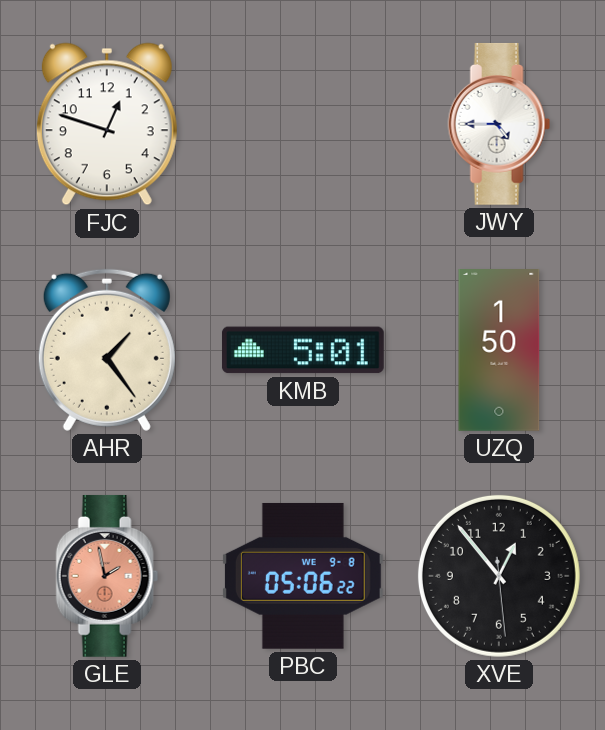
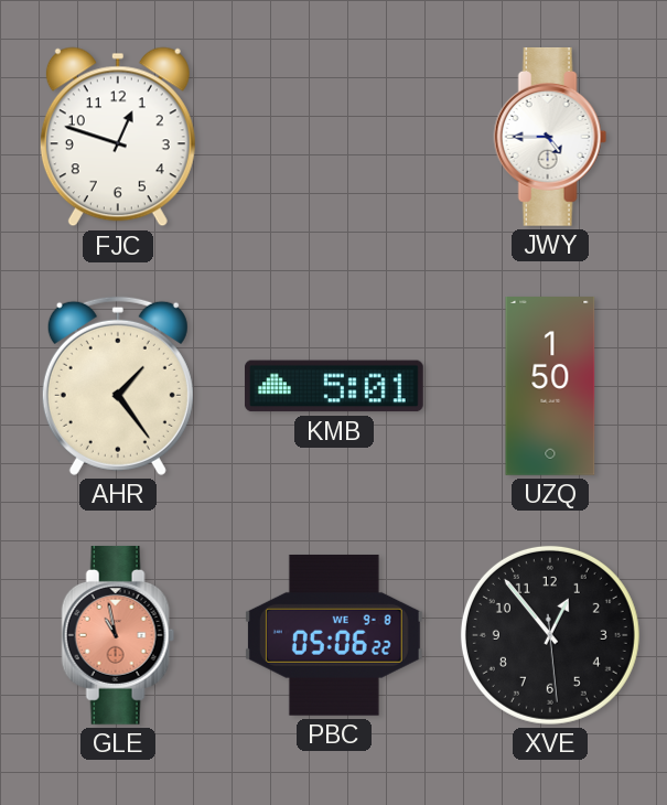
GLE: 1:58 -> 10:58 (118, 635)
